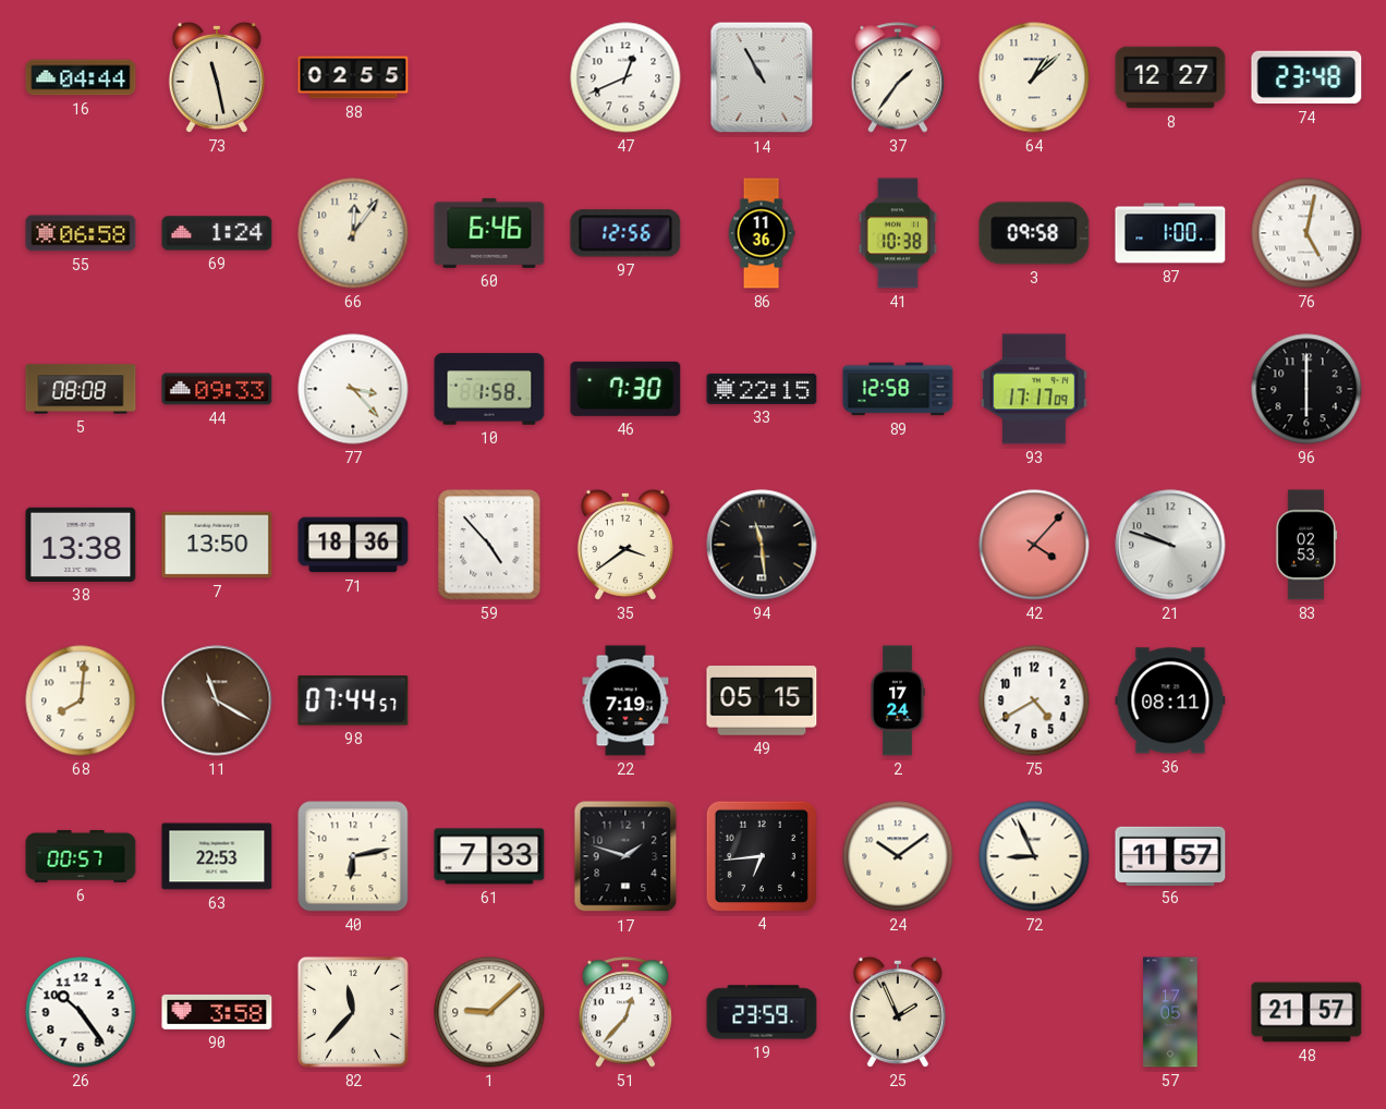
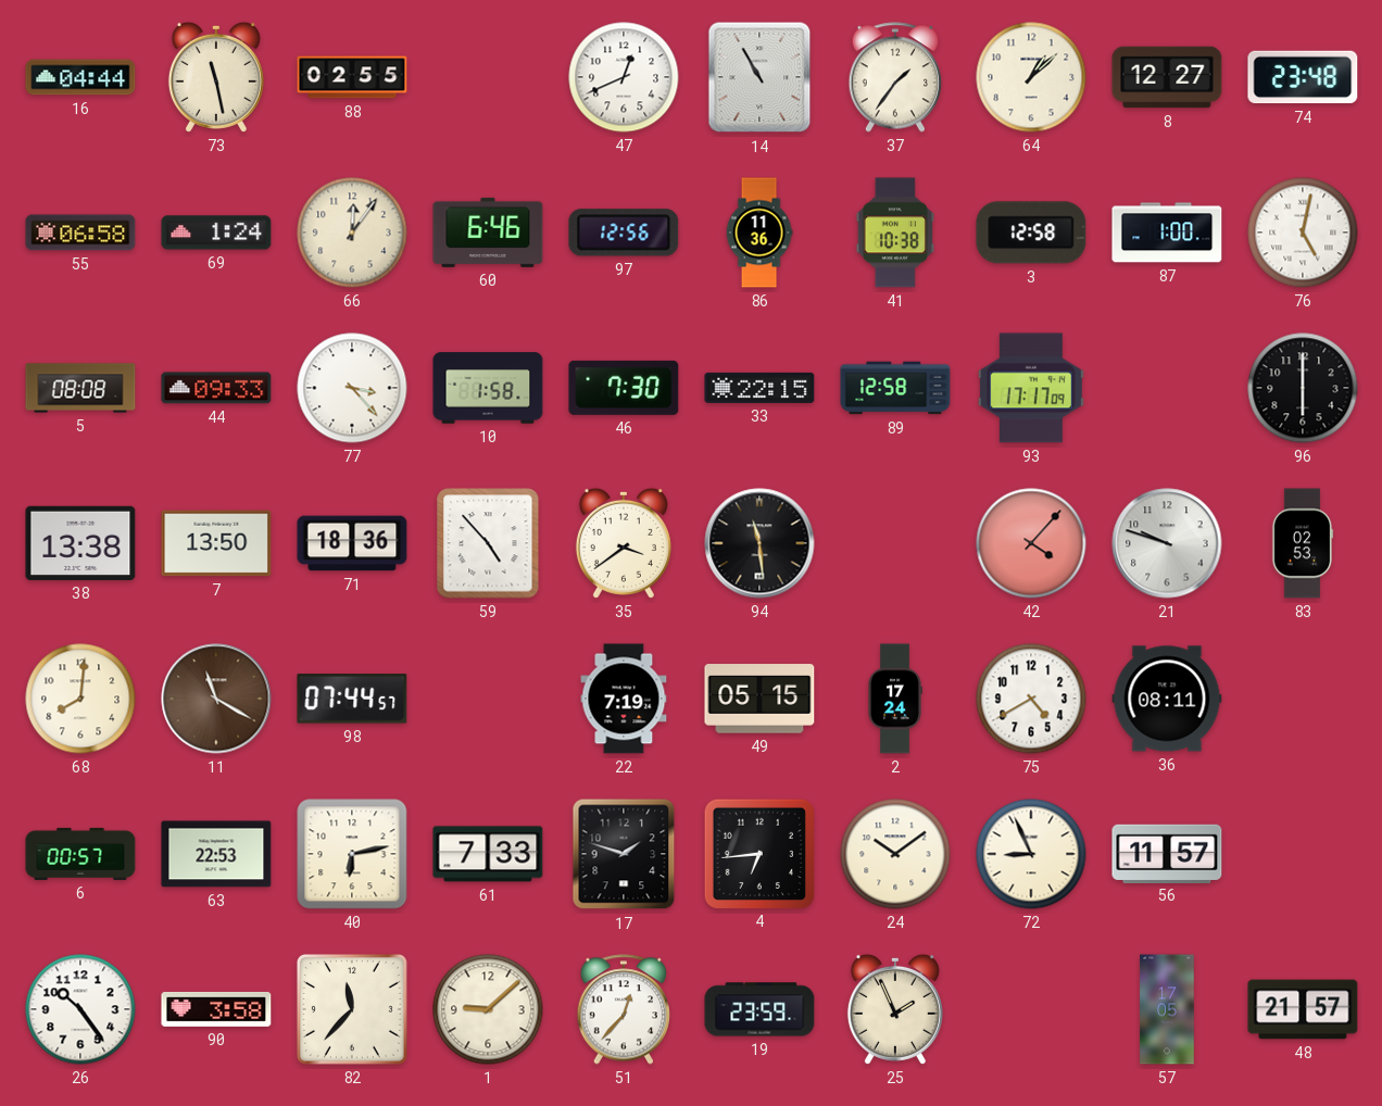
3: 09:58 -> 12:58 (1031, 232)
